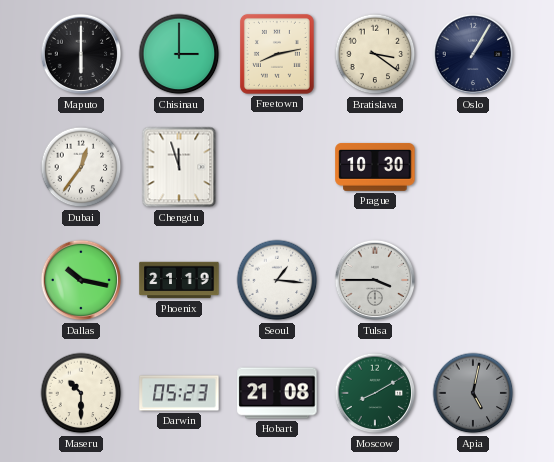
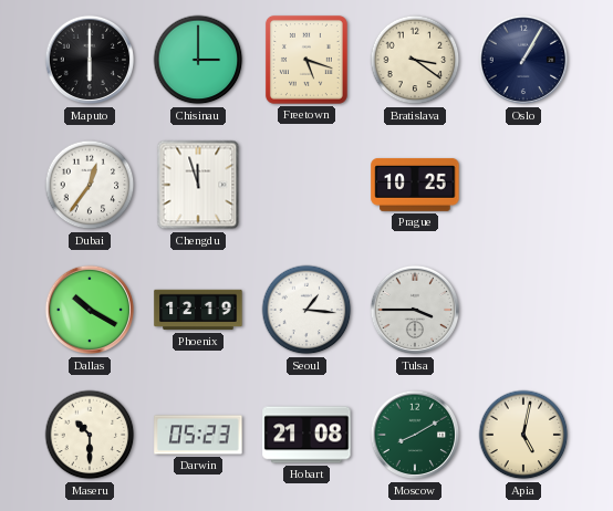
Freetown: 8:13 -> 5:18 (306, 60)
Prague: 10:30 -> 10:25 (415, 185)
Dallas: 10:17 -> 10:20 (90, 310)
Phoenix: 21:19 -> 12:19 (198, 310)
Apia dial: grey -> cream (523, 435)
